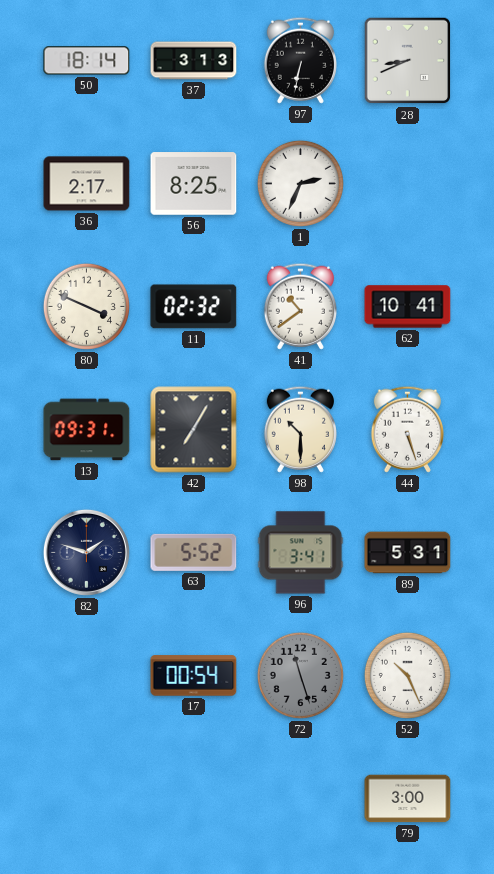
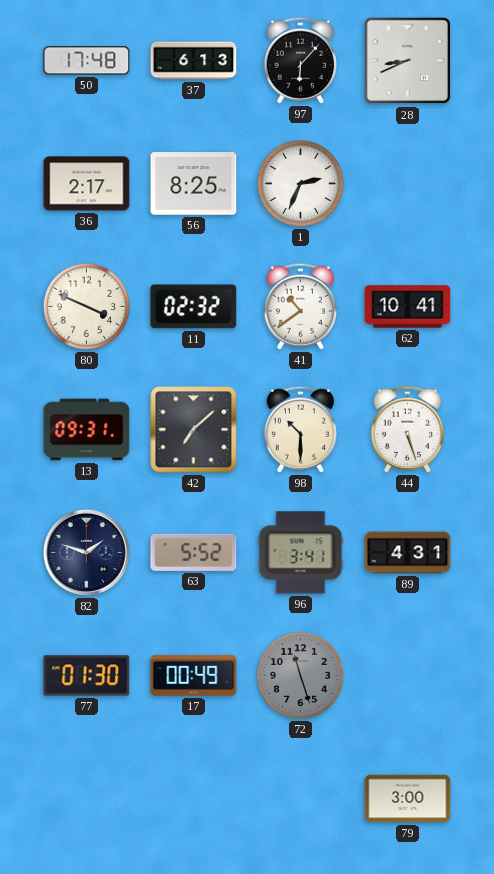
50: 18:14 -> 17:48 (87, 61)
37: 3:13 -> 6:13 (194, 61)
97: 6:32 -> 6:07 (300, 60)
42: 7:05 -> 7:08 (194, 430)
89: 5:31 -> 4:31 (408, 553)
77: none -> 01:30 (87, 676)
17: 00:54 -> 00:49 (194, 676)
52: 10:26 -> none (407, 675)
